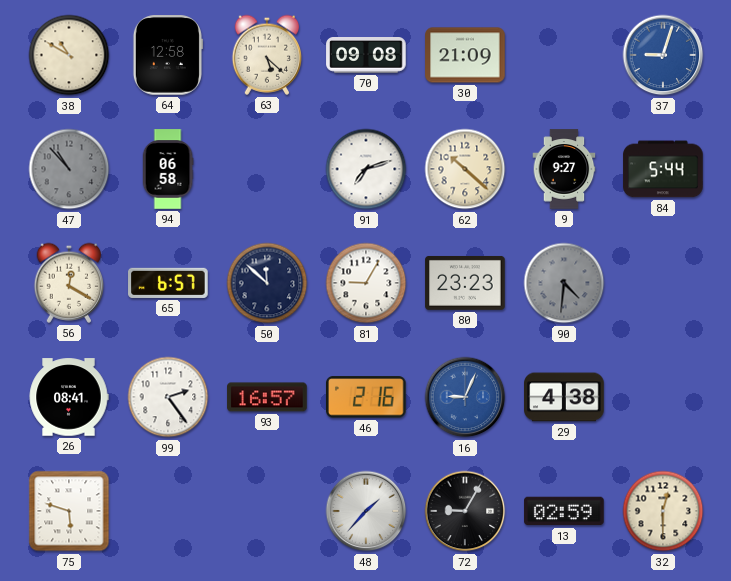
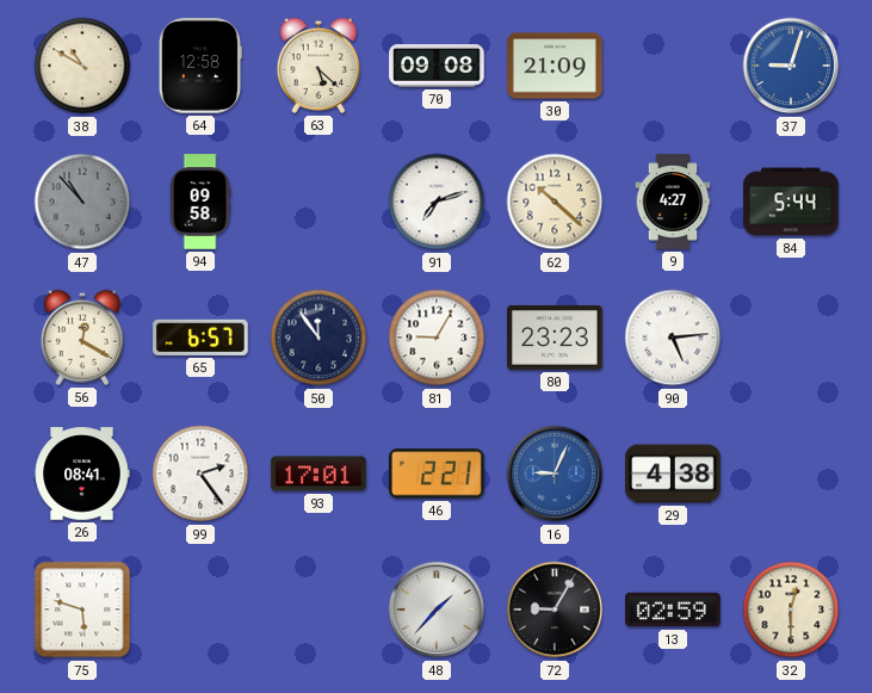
94: 06:58 -> 09:58 (200, 202)
9: 9:27 -> 4:27 (673, 202)
50: 11:52 -> 11:54 (319, 338)
90: 4:31 -> 5:14 (673, 338)
90 dial: grey -> white (673, 338)
93: 16:57 -> 17:01 (319, 474)
46: 2:16 -> 2:21 (438, 474)
